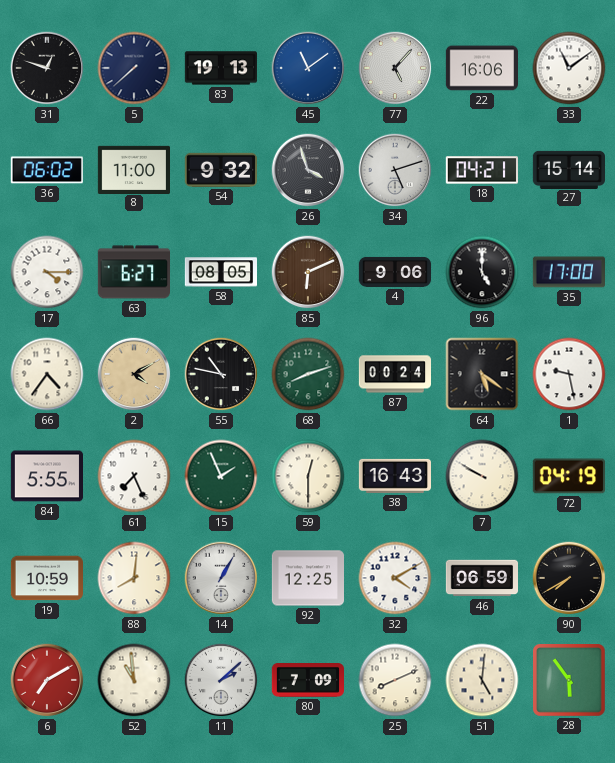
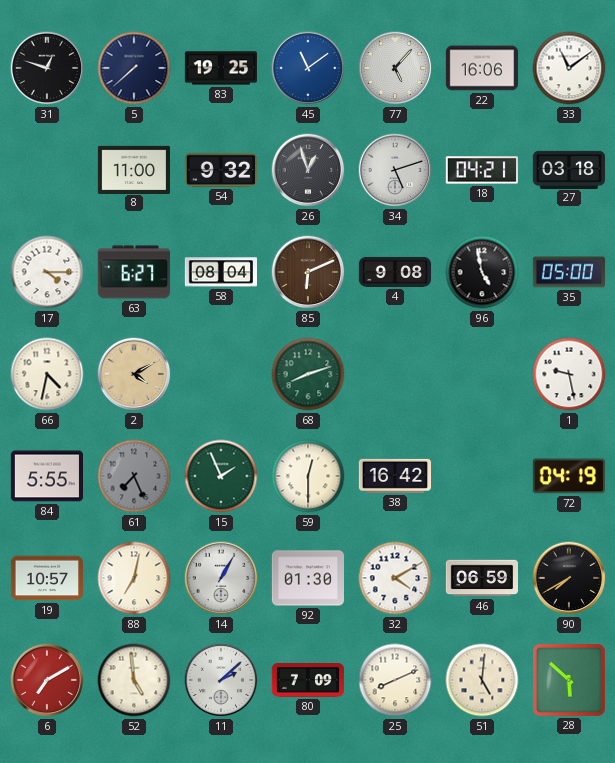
83: 19:13 -> 19:25 (220, 68)
36: 06:02 -> none (47, 170)
26: 3:57 -> 12:57 (308, 170)
27: 15:14 -> 03:18 (568, 169)
58: 08:05 -> 08:04 (220, 272)
4: 9:06 -> 9:08 (395, 272)
96: 5:00 -> 4:58 (482, 272)
35: 17:00 -> 05:00 (568, 272)
66: 4:36 -> 4:32 (47, 374)
55: 10:47 -> none (221, 374)
87: 00:24 -> none (394, 374)
64: 5:21 -> none (482, 374)
61 dial: white -> grey (134, 476)
38: 16:43 -> 16:42 (394, 476)
7: 9:50 -> none (482, 476)
19: 10:59 -> 10:57 (46, 578)
88: 8:01 -> 7:02 (134, 578)
92: 12:25 -> 01:30 (307, 578)
52: 10:59 -> 4:59 (134, 680)
28: 5:54 -> 5:52 (570, 681)
